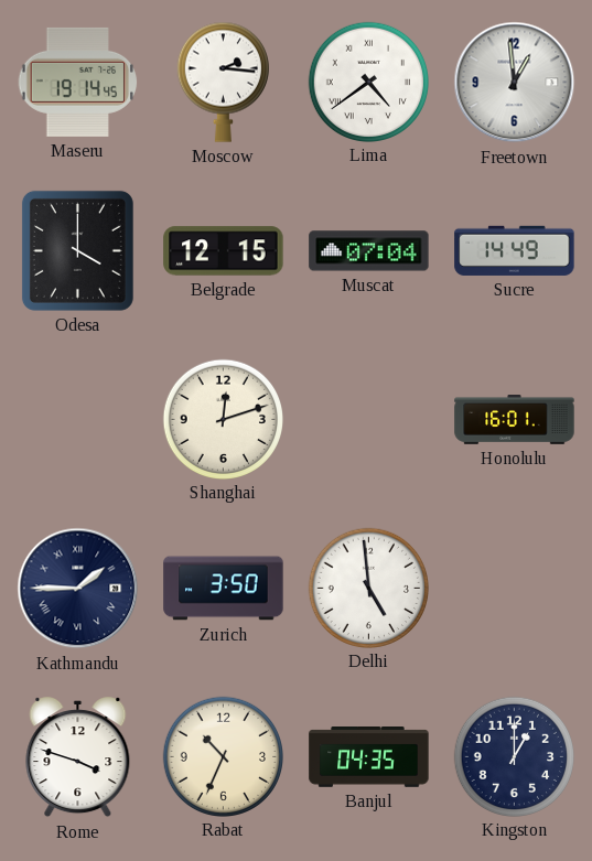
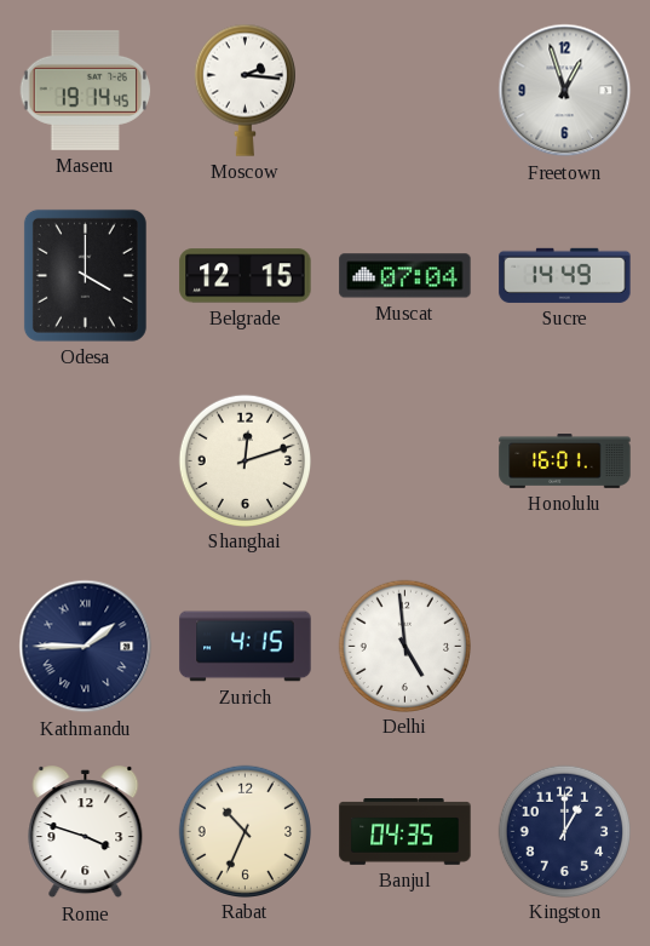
Lima: 4:39 -> none (369, 82)
Freetown: 12:59 -> 12:57 (565, 91)
Zurich: 3:50 -> 4:15 (246, 647)
